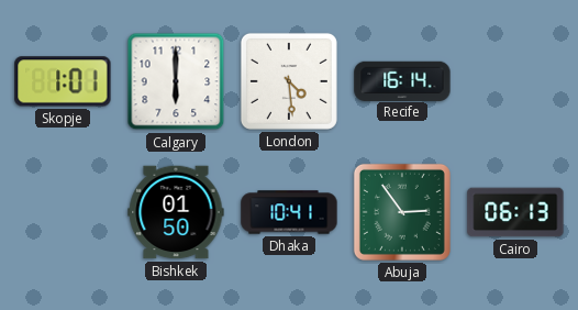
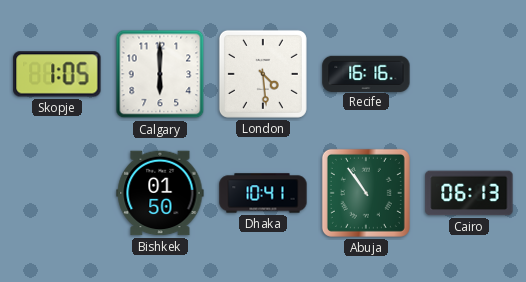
Skopje: 1:01 -> 1:05 (57, 74)
Recife: 16:14 -> 16:16 (366, 73)
Abuja: 2:54 -> 10:54 (366, 193)
